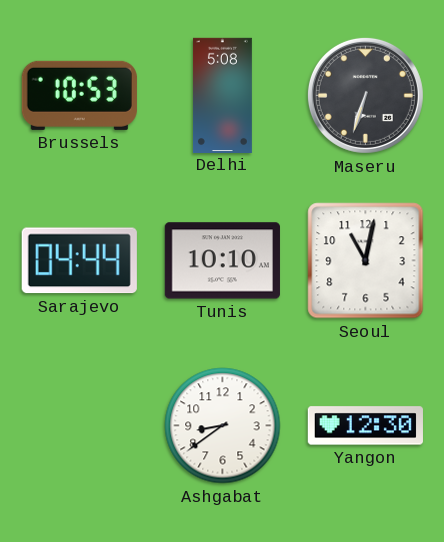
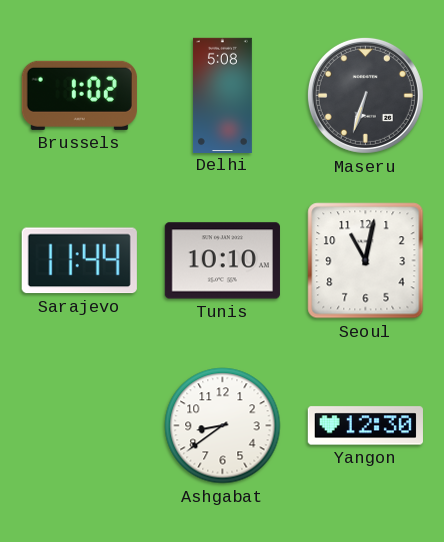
Brussels: 10:53 -> 1:02 (79, 95)
Sarajevo: 04:44 -> 11:44 (79, 261)
